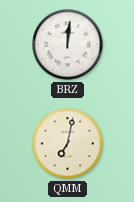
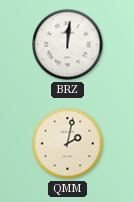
QMM: 7:02 -> 2:02 (68, 144)
